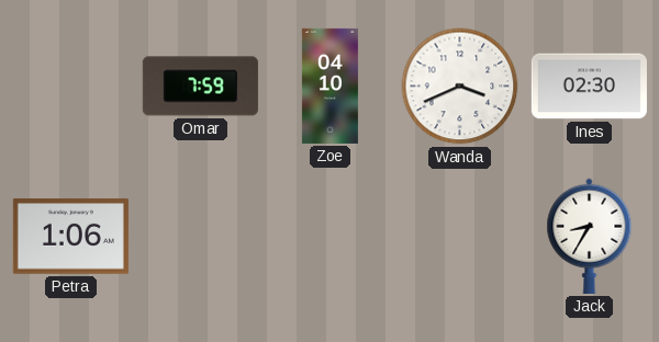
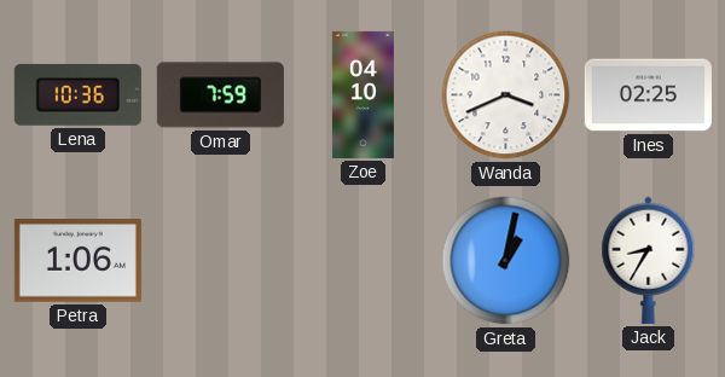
Lena: none -> 10:36 (77, 94)
Ines: 02:30 -> 02:25 (648, 95)
Greta: none -> 1:02 (506, 261)
